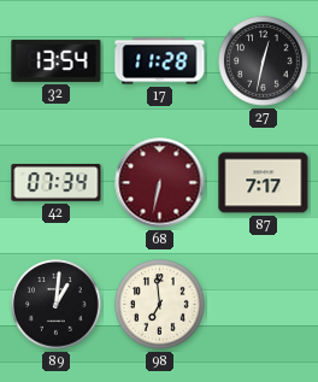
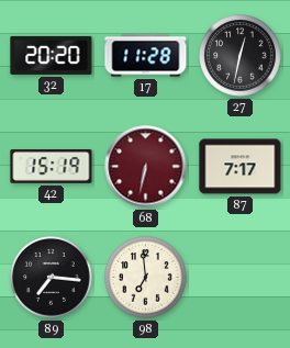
32: 13:54 -> 20:20 (52, 55)
42: 07:34 -> 15:19 (52, 167)
89: 1:01 -> 7:16 (52, 278)
